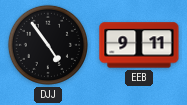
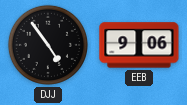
EEB: 9:11 -> 9:06 (139, 45)
